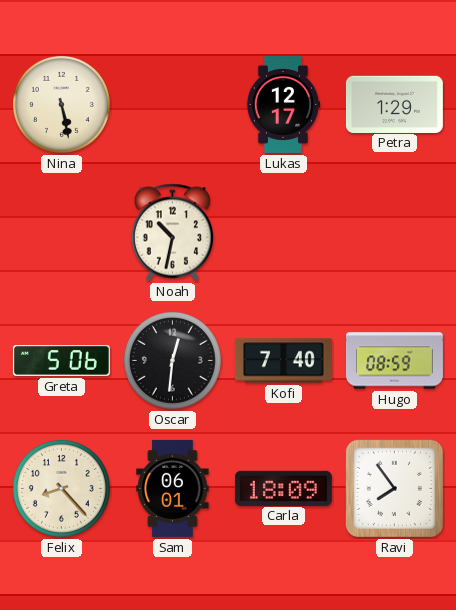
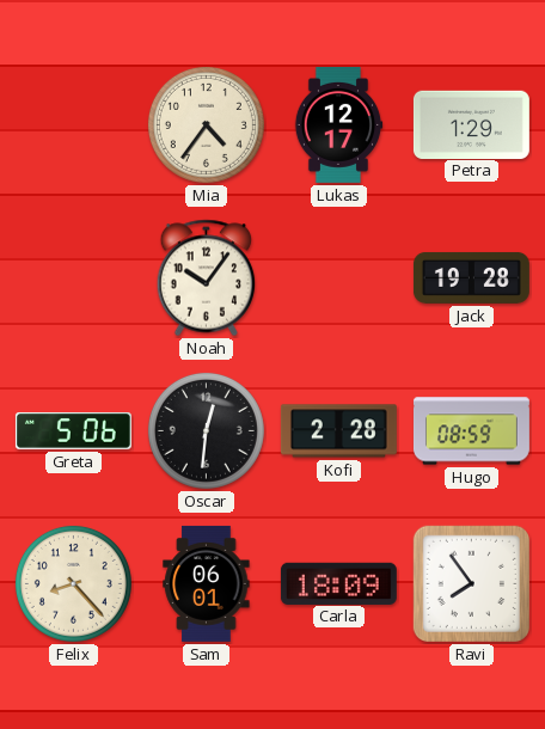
Nina: 5:28 -> none (61, 104)
Mia: none -> 4:36 (206, 124)
Noah: 10:32 -> 10:06 (207, 278)
Jack: none -> 19:28 (471, 277)
Kofi: 7:40 -> 2:28 (338, 431)
